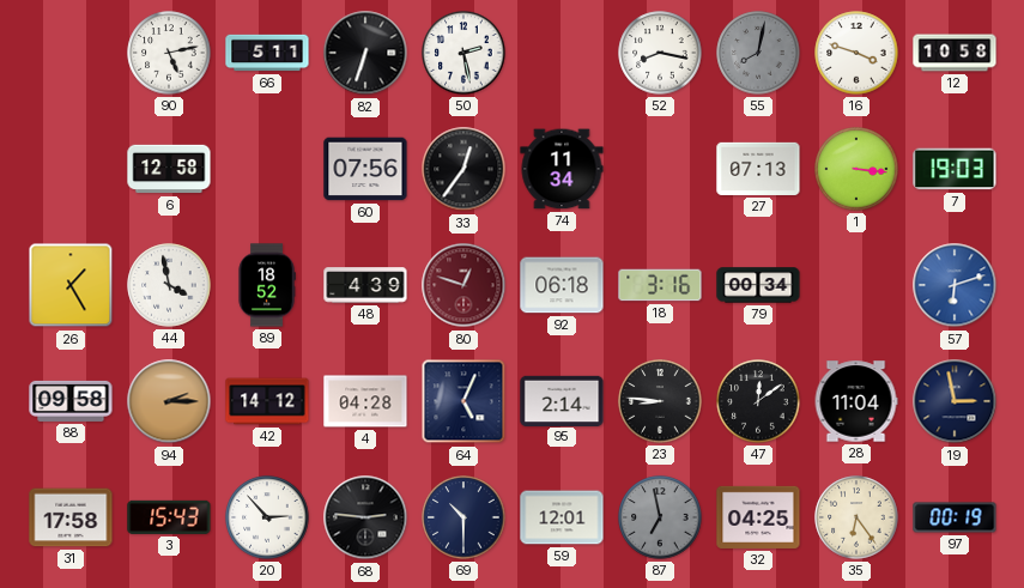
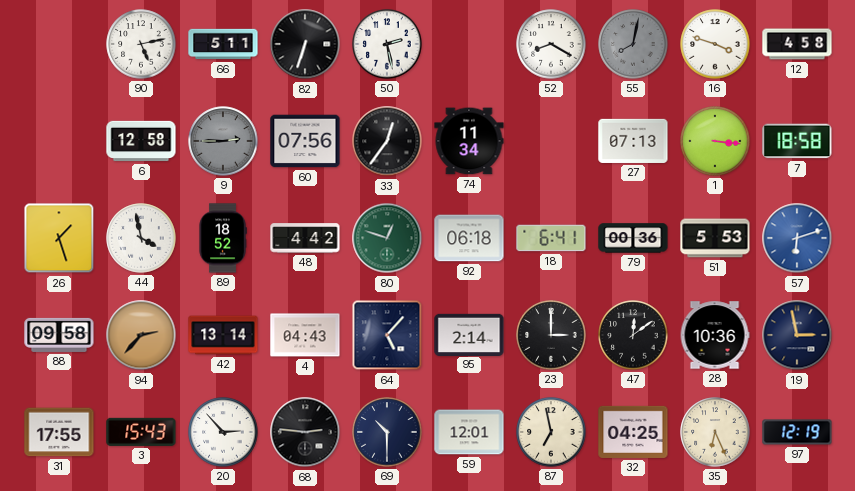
52: 8:17 -> 8:20 (551, 44)
12: 10:58 -> 4:58 (797, 44)
9: none -> 2:45 (223, 141)
7: 19:03 -> 18:58 (797, 141)
26: 1:25 -> 1:27 (59, 238)
48: 4:39 -> 4:42 (305, 238)
80 dial: burgundy -> green (387, 238)
18: 3:16 -> 6:41 (551, 238)
79: 00:34 -> 00:36 (633, 238)
51: none -> 5:53 (715, 238)
94: 2:15 -> 2:37 (141, 335)
42: 14:12 -> 13:14 (223, 335)
4: 04:28 -> 04:43 (305, 335)
64: 5:04 -> 5:07 (387, 335)
23: 8:46 -> 3:00 (551, 335)
28: 11:04 -> 10:36 (715, 335)
31: 17:58 -> 17:55 (59, 432)
87 dial: grey -> cream (551, 432)
35: 6:24 -> 6:26 (715, 432)
97: 00:19 -> 12:19 (797, 432)
